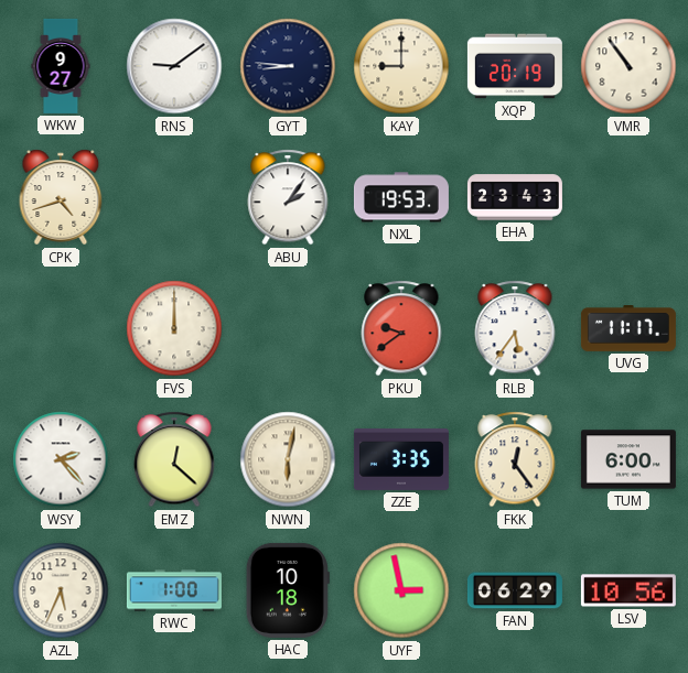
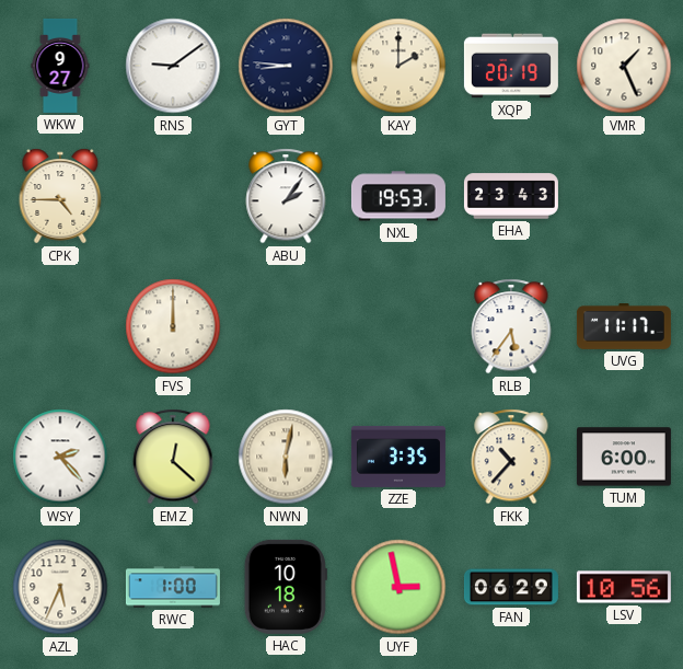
KAY: 9:00 -> 2:00 (398, 66)
VMR: 10:54 -> 1:26 (624, 66)
CPK: 4:42 -> 4:45 (60, 196)
PKU: 9:39 -> none (401, 328)
FKK: 12:24 -> 10:37 (511, 457)
